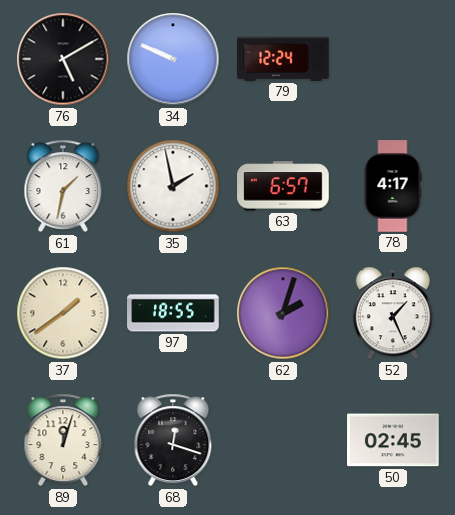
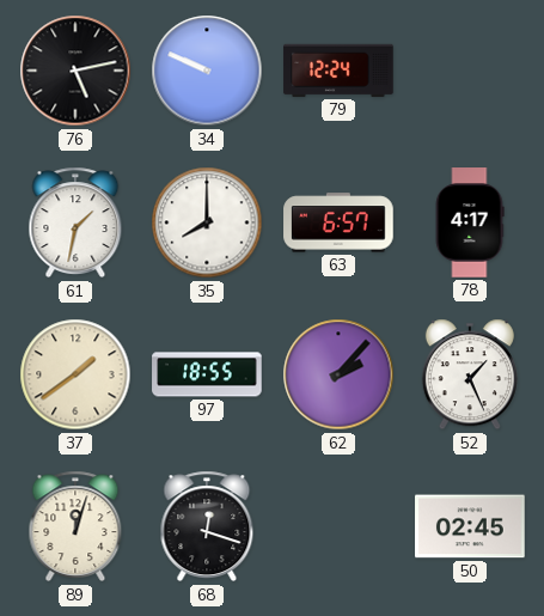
76: 5:10 -> 5:13 (75, 71)
35: 1:58 -> 8:00 (207, 222)
62: 2:03 -> 2:07 (338, 374)
